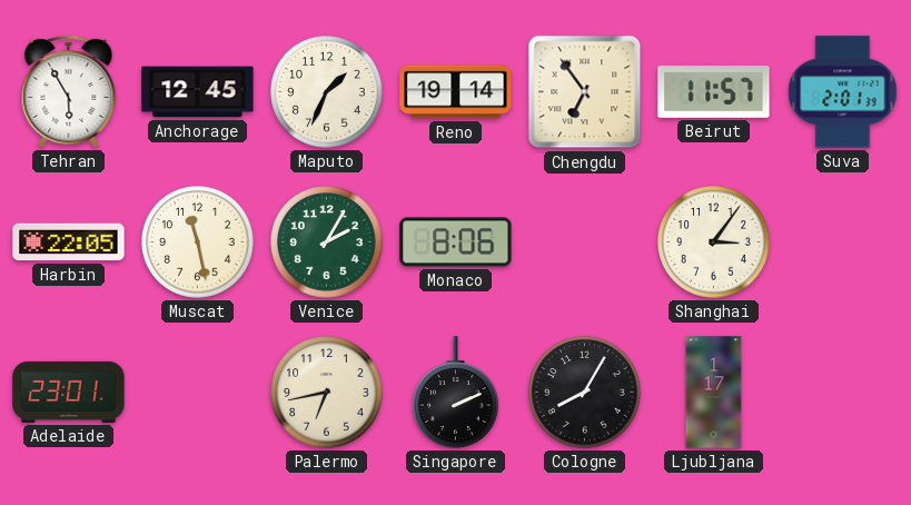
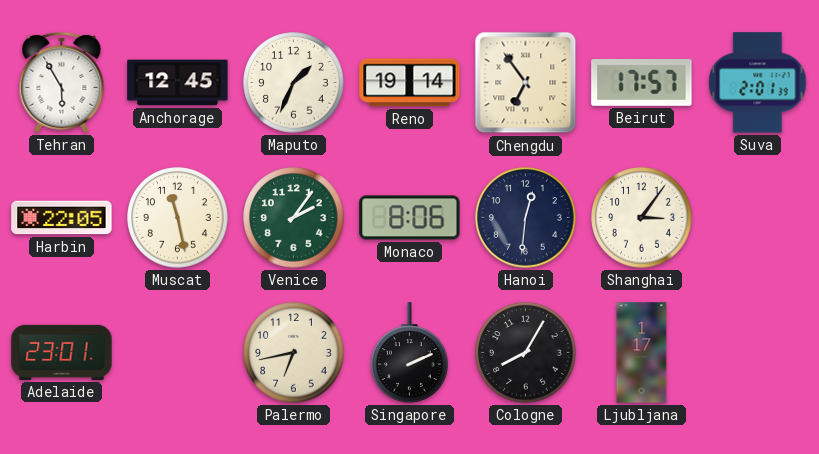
Beirut: 11:57 -> 17:57 (642, 82)
Venice: 2:05 -> 2:06 (294, 218)
Hanoi: none -> 12:31 (526, 218)
